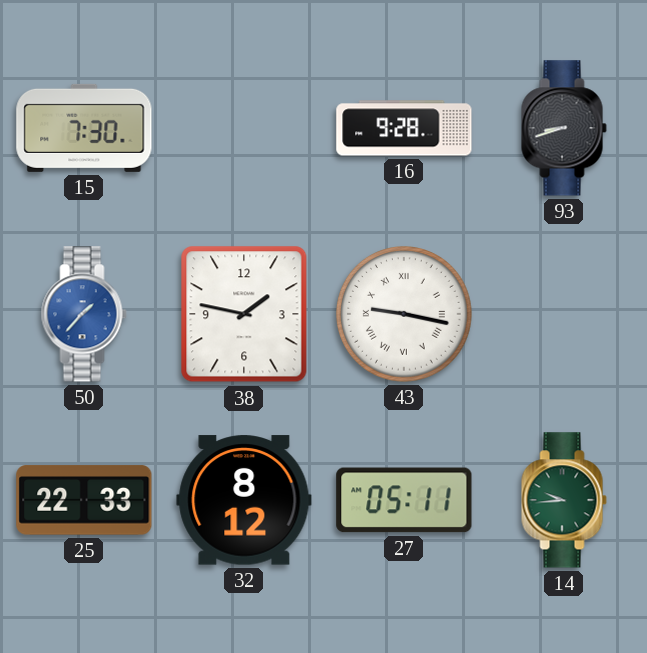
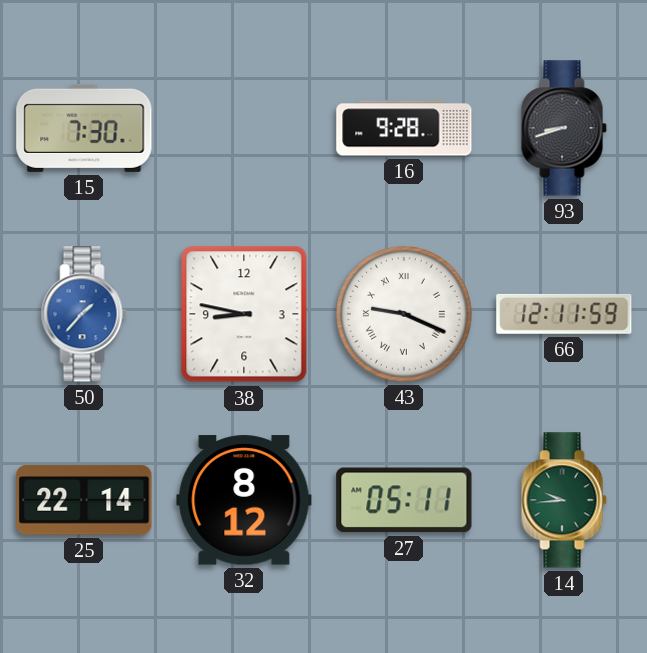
38: 1:47 -> 8:47 (244, 314)
43: 9:17 -> 9:19 (405, 315)
66: none -> 12:11 (564, 314)
25: 22:33 -> 22:14 (84, 500)
